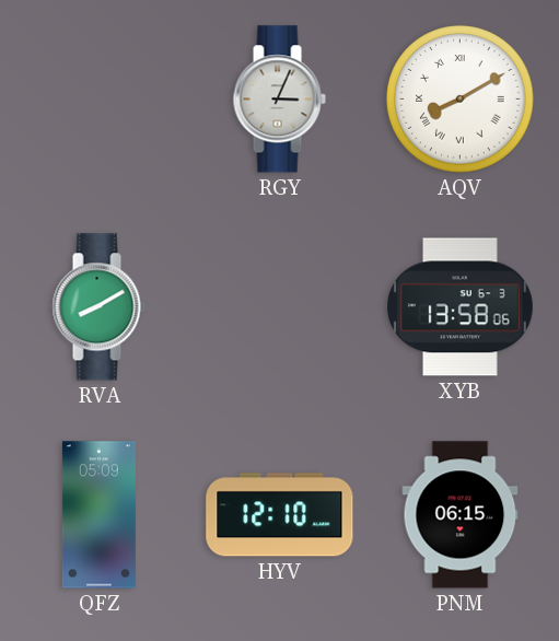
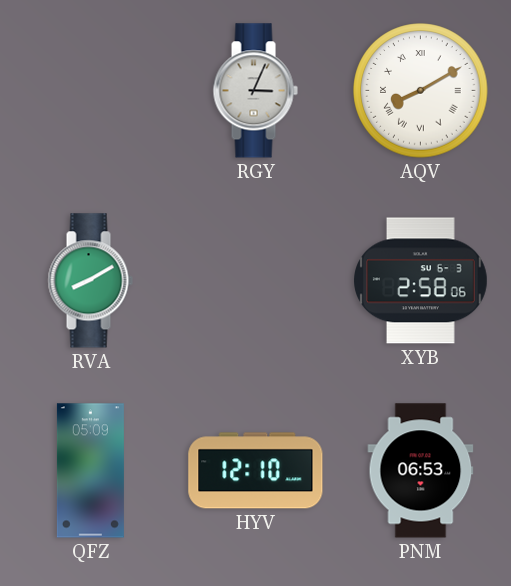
XYB: 13:58 -> 2:58 (421, 281)
PNM: 06:15 -> 06:53 (421, 471)
